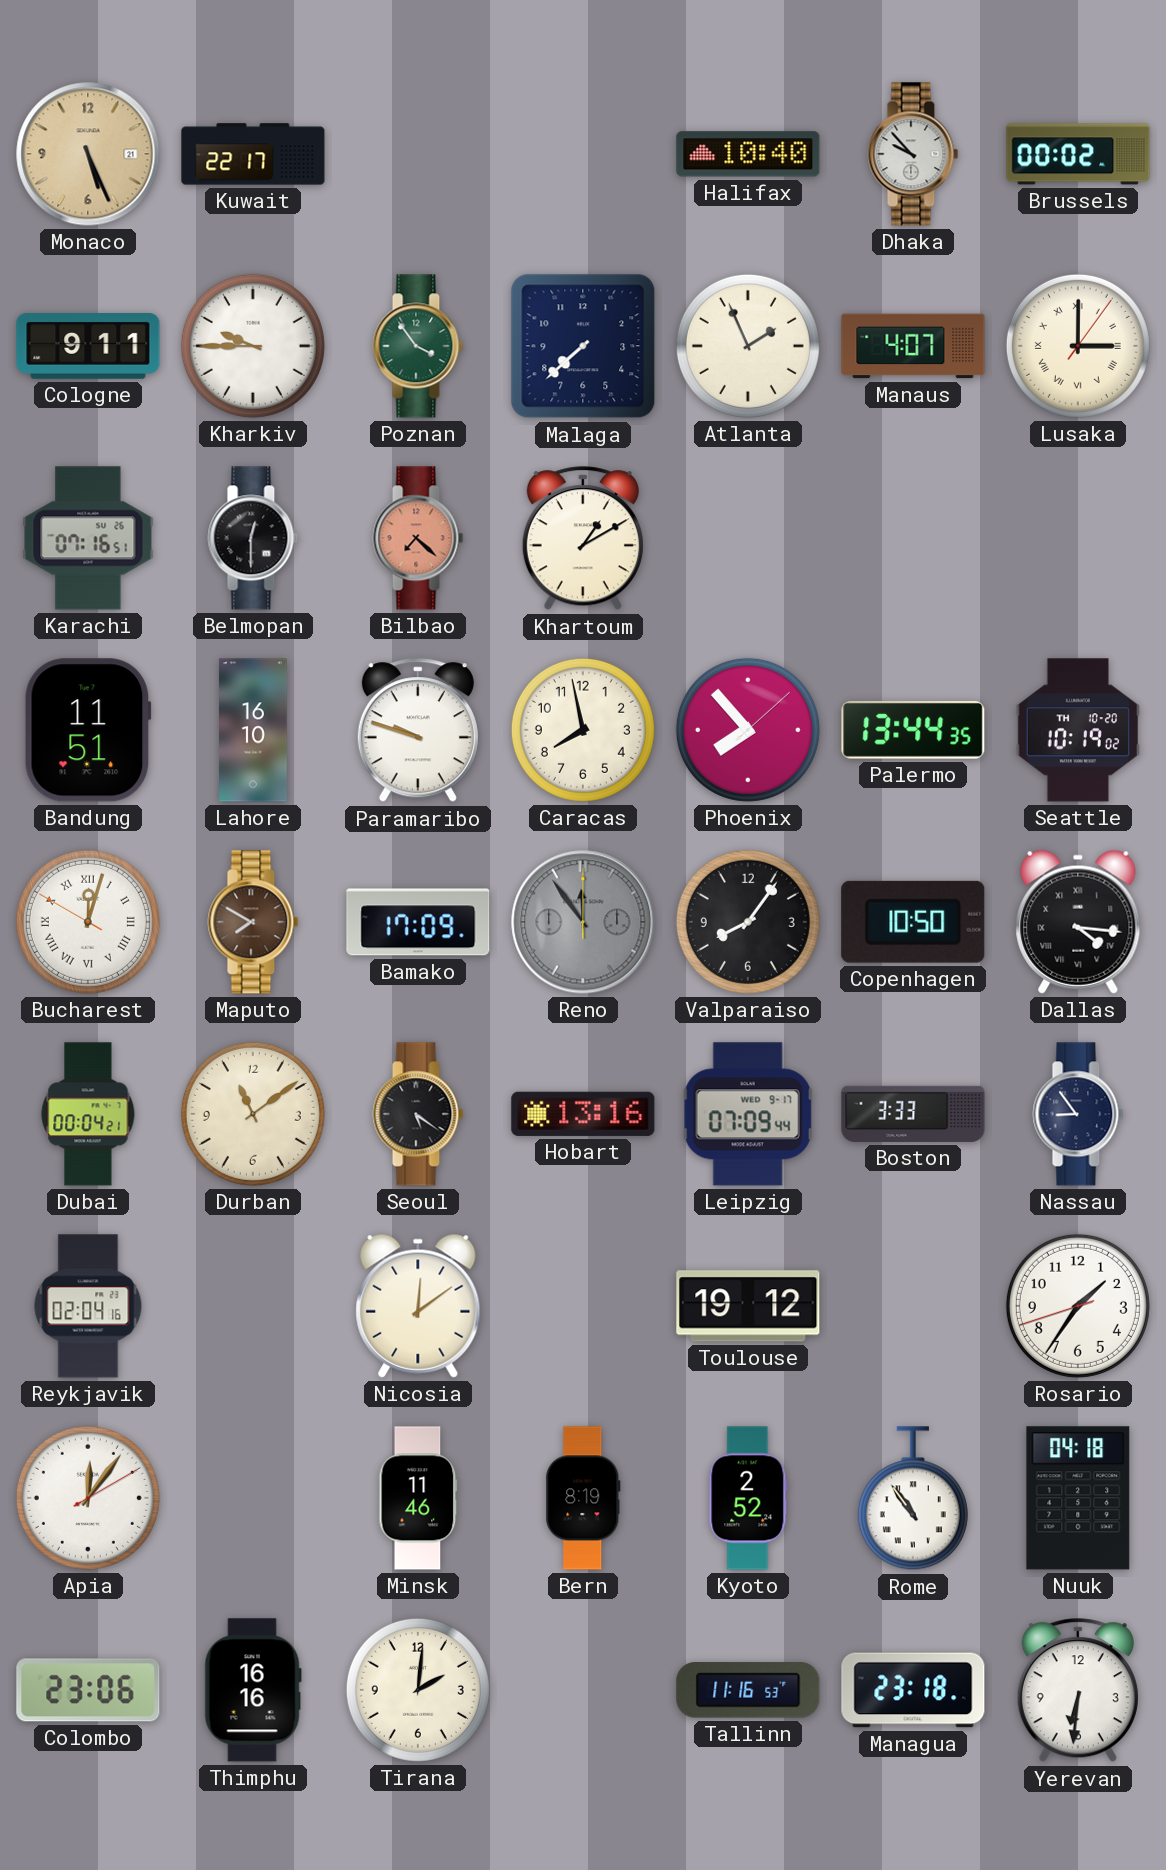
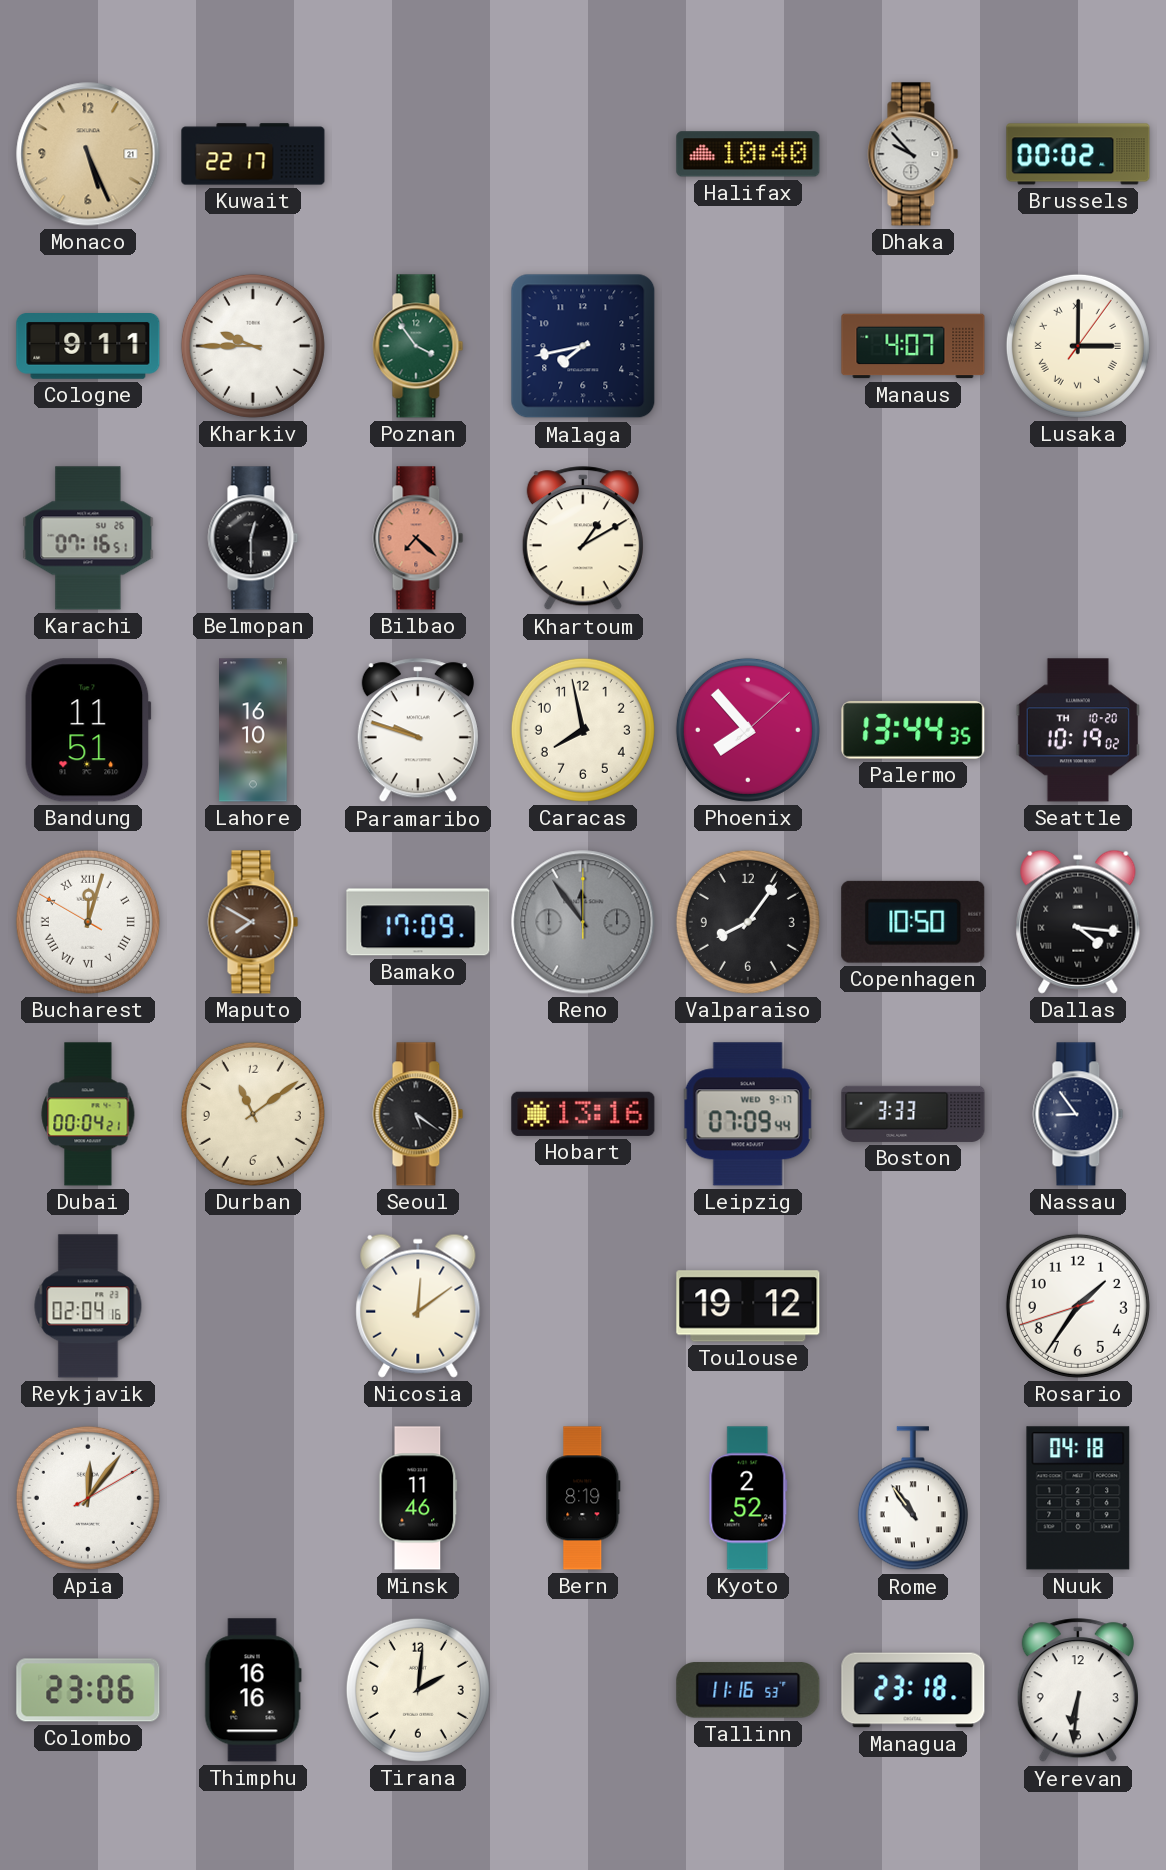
Malaga: 7:38 -> 7:43 (583, 346)
Atlanta: 1:56 -> none (748, 346)
